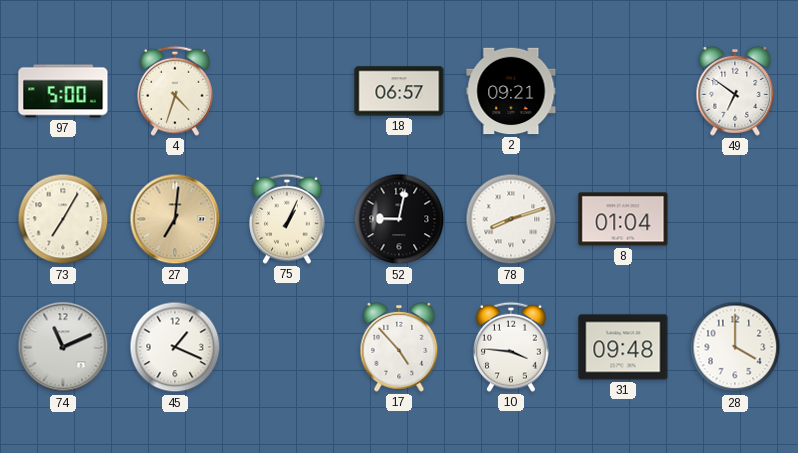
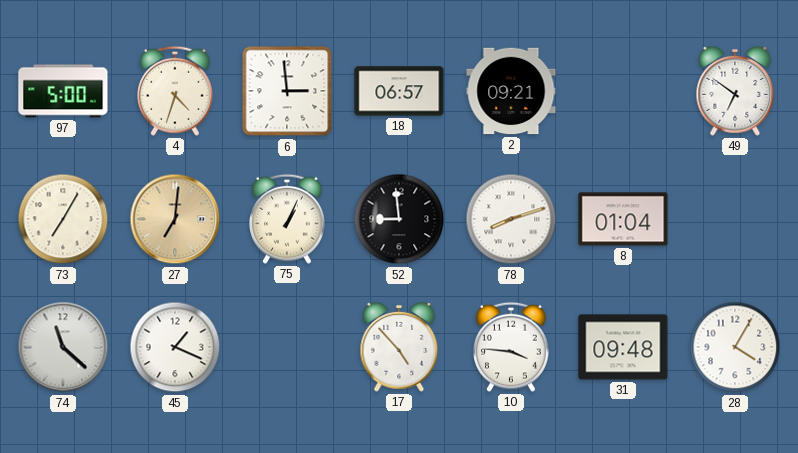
6: none -> 2:59 (287, 91)
52: 9:02 -> 8:59 (399, 219)
74: 11:11 -> 11:22 (63, 347)
28: 4:00 -> 4:05 (735, 347)
